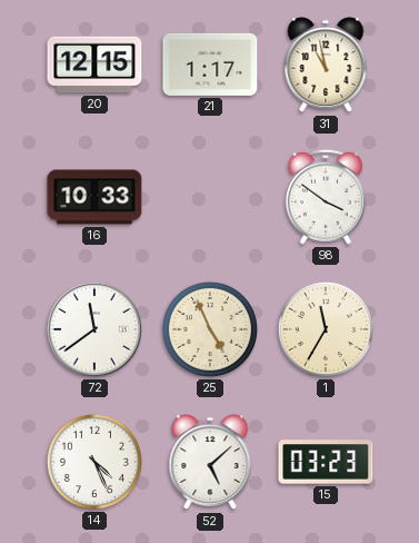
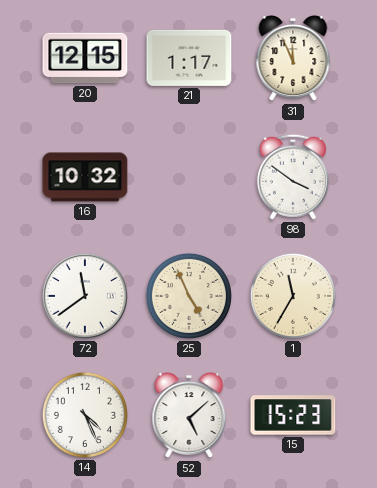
31: 10:58 -> 11:56 (293, 59)
16: 10:33 -> 10:32 (85, 177)
15: 03:23 -> 15:23 (293, 415)
